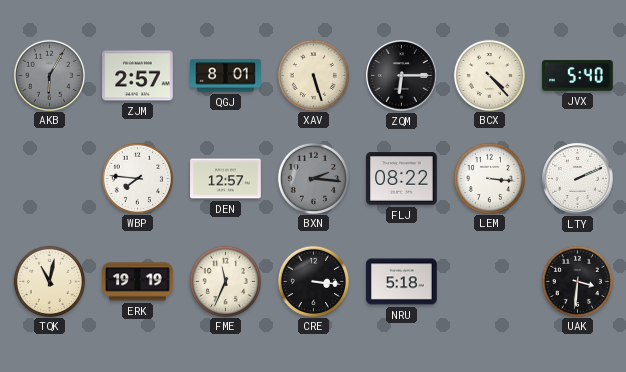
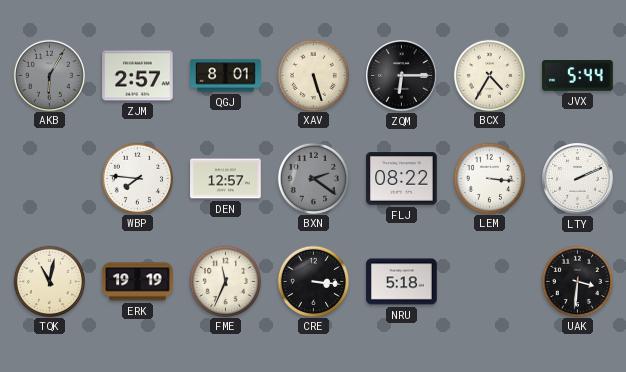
BCX: 4:23 -> 4:35 (489, 75)
JVX: 5:40 -> 5:44 (578, 76)
BXN: 2:16 -> 2:21 (313, 178)
